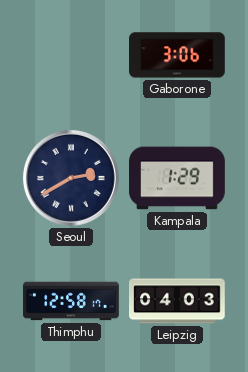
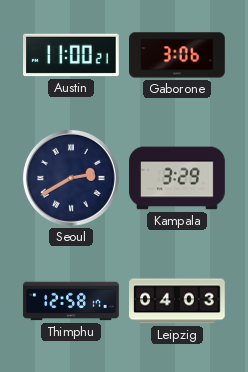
Austin: none -> 11:00 (72, 55)
Kampala: 1:29 -> 3:29 (177, 178)
